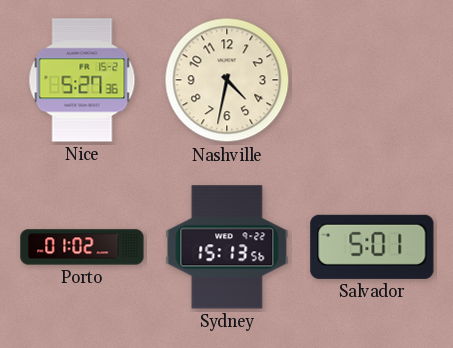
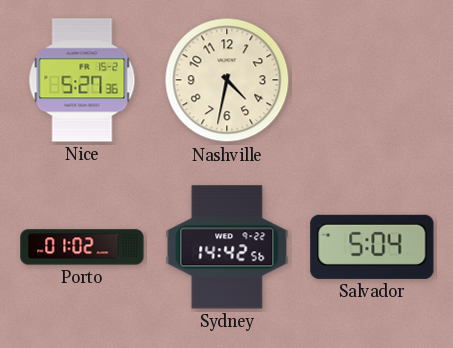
Sydney: 15:13 -> 14:42 (227, 247)
Salvador: 5:01 -> 5:04 (372, 247)
